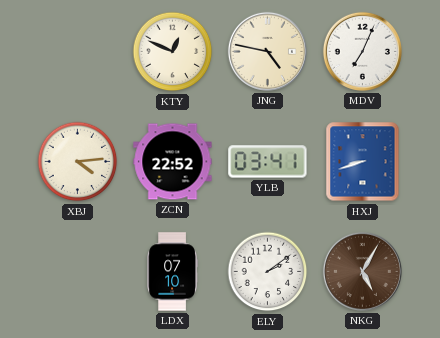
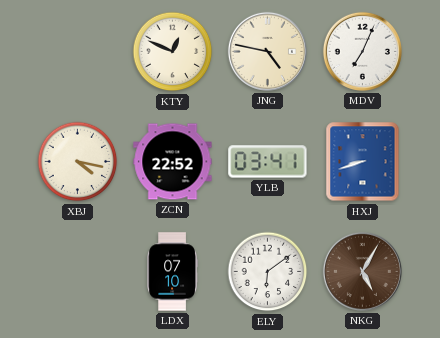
XBJ: 4:14 -> 4:17 (78, 162)
ELY: 2:09 -> 6:09 (268, 272)
